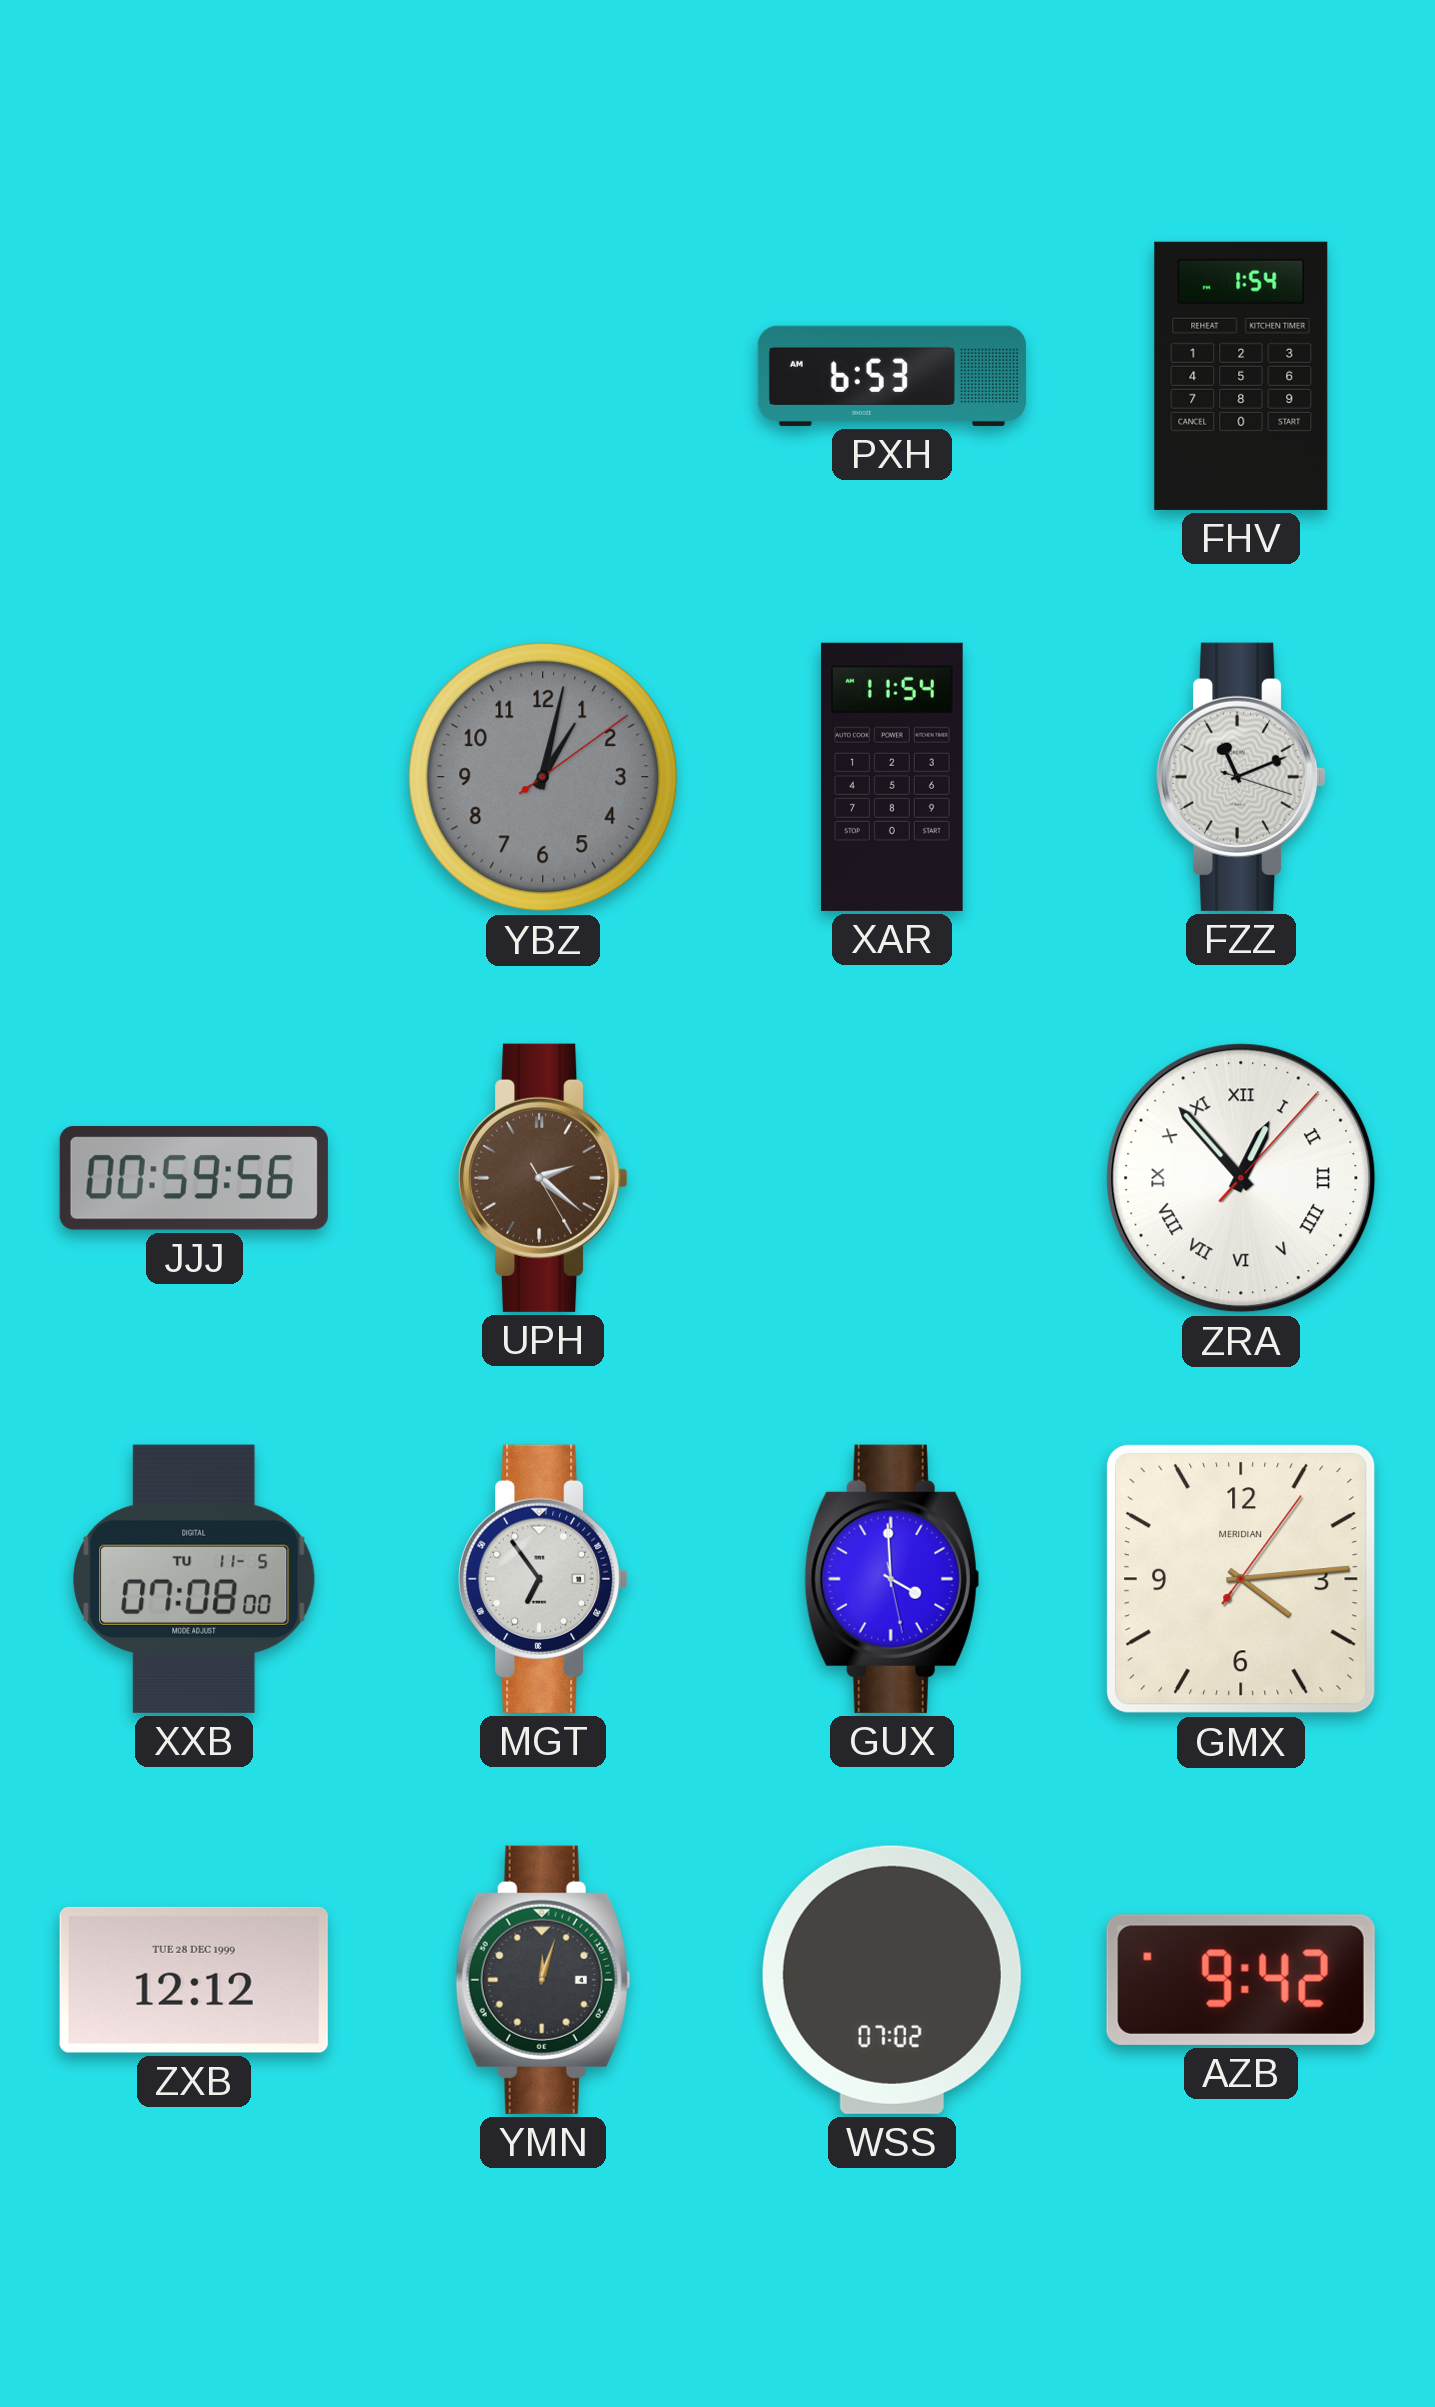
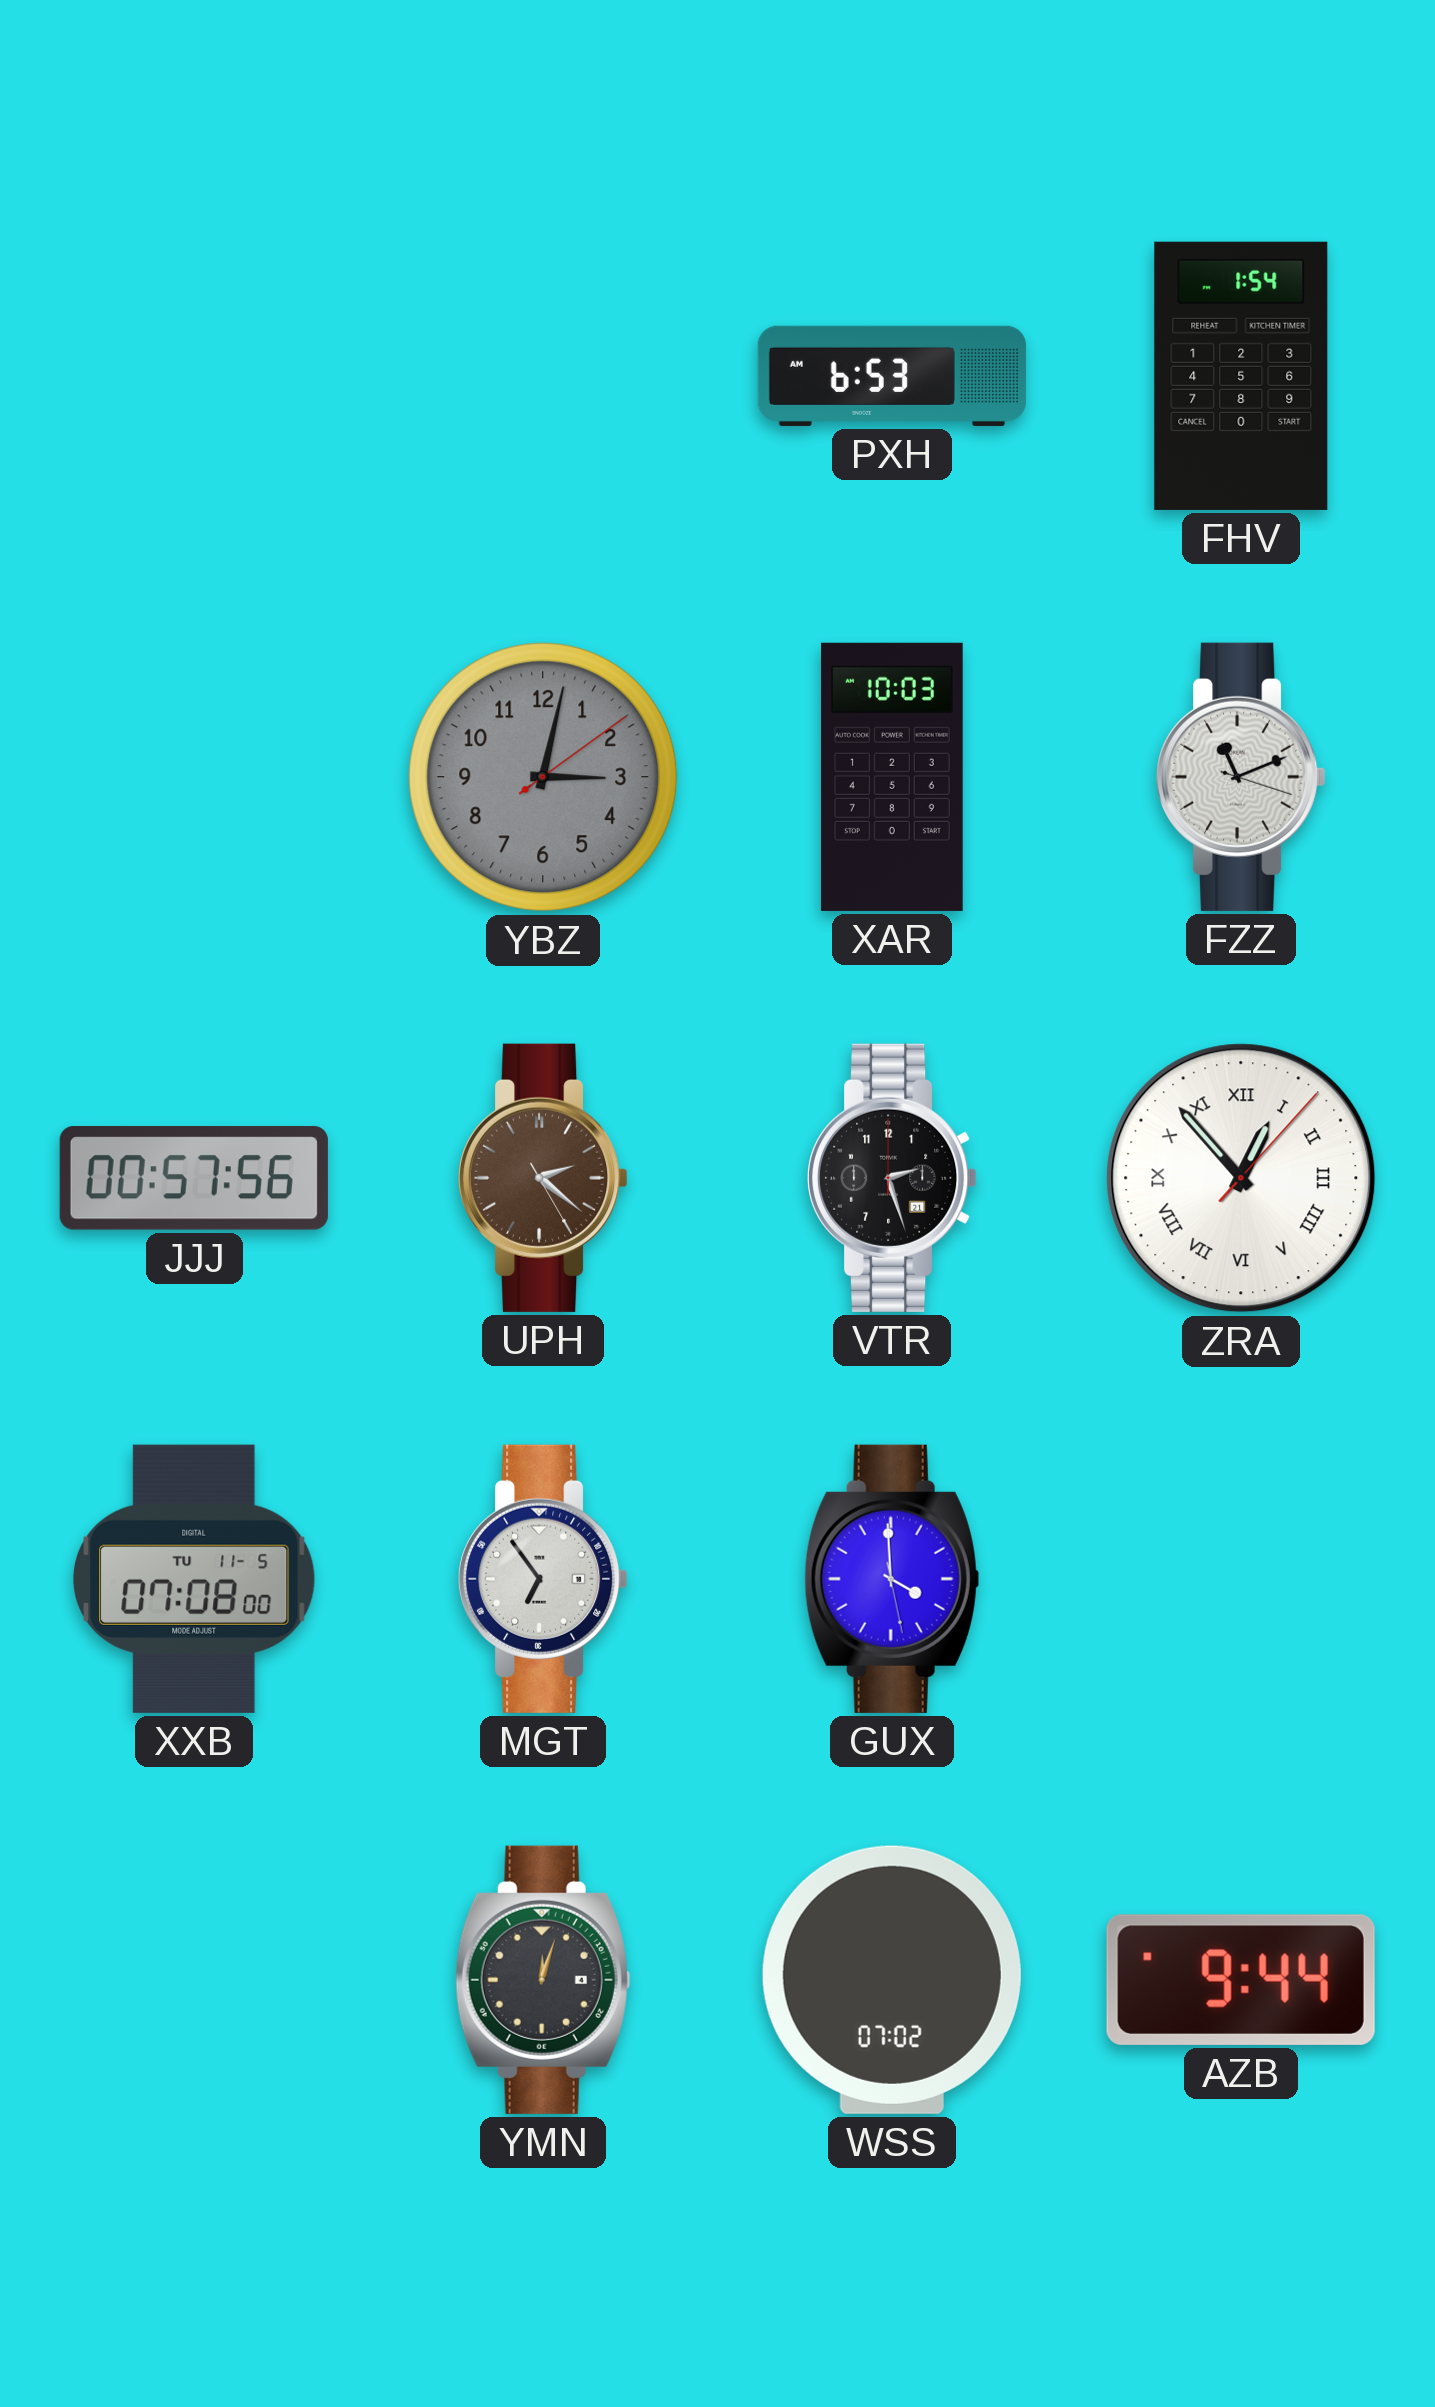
YBZ: 1:02 -> 3:02 (543, 777)
XAR: 11:54 -> 10:03 (892, 777)
JJJ: 00:59 -> 00:57 (194, 1178)
VTR: none -> 2:27 (893, 1178)
GMX: 4:14 -> none (1241, 1579)
ZXB: 12:12 -> none (194, 1980)
AZB: 9:42 -> 9:44 (1241, 1980)
